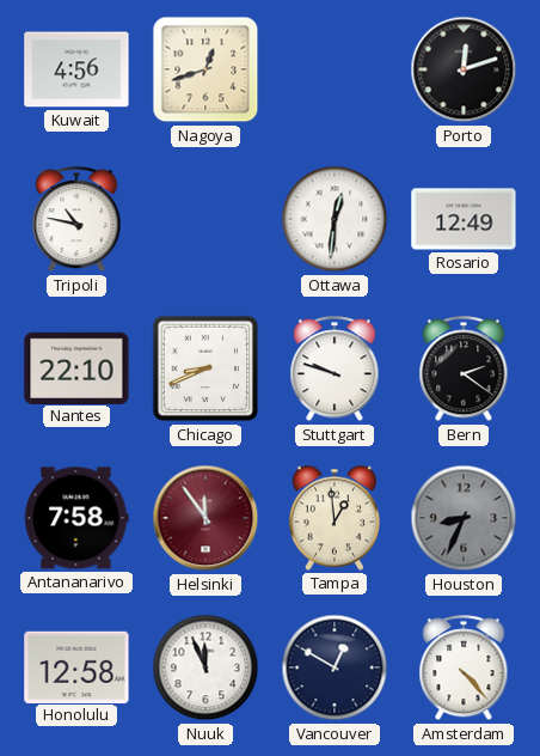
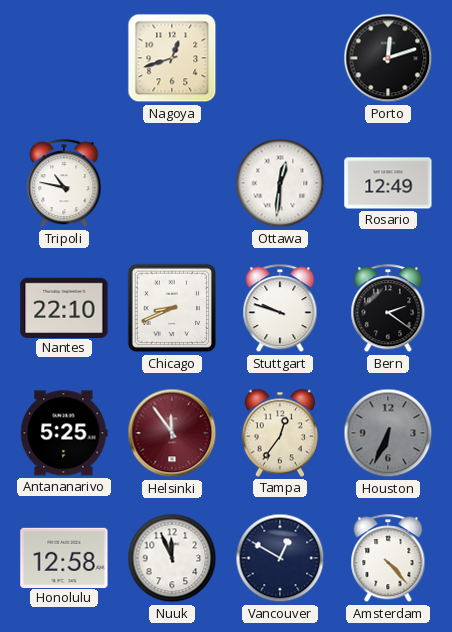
Kuwait: 4:56 -> none (76, 69)
Antananarivo: 7:58 -> 5:25 (64, 433)
Tampa: 12:59 -> 12:36 (279, 433)
Houston: 8:34 -> 6:34 (388, 433)
